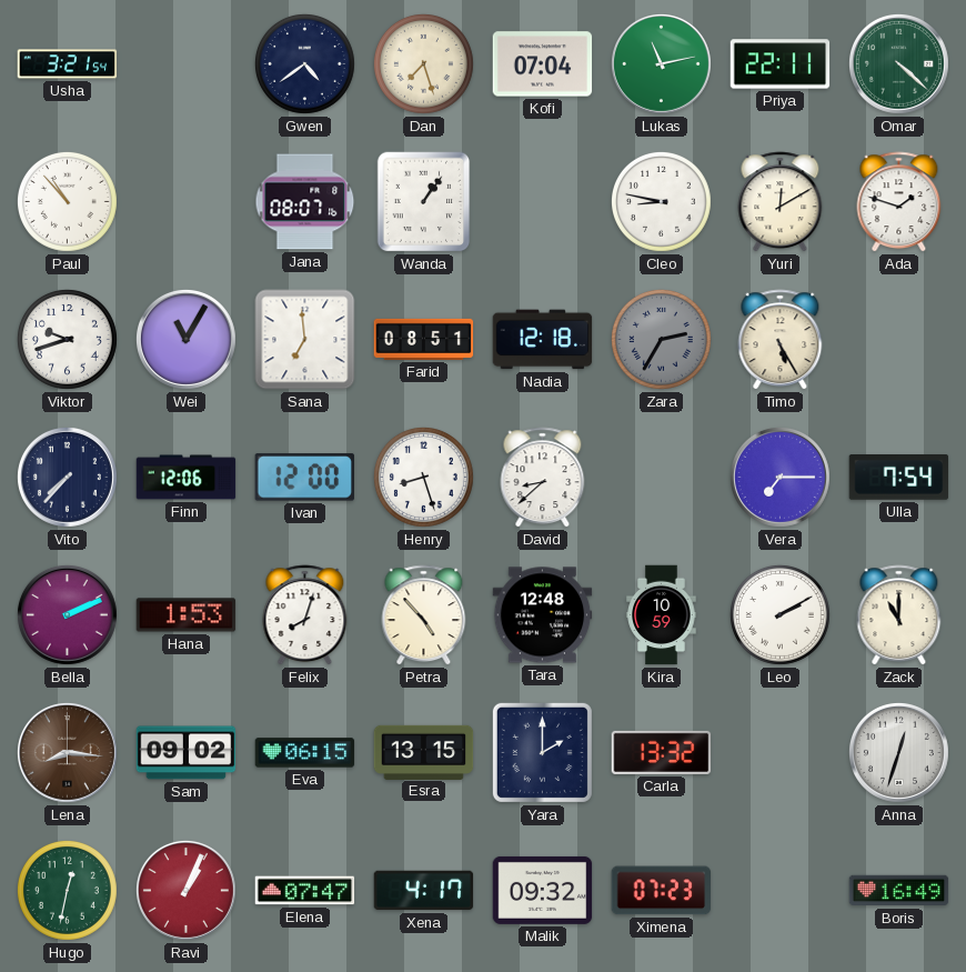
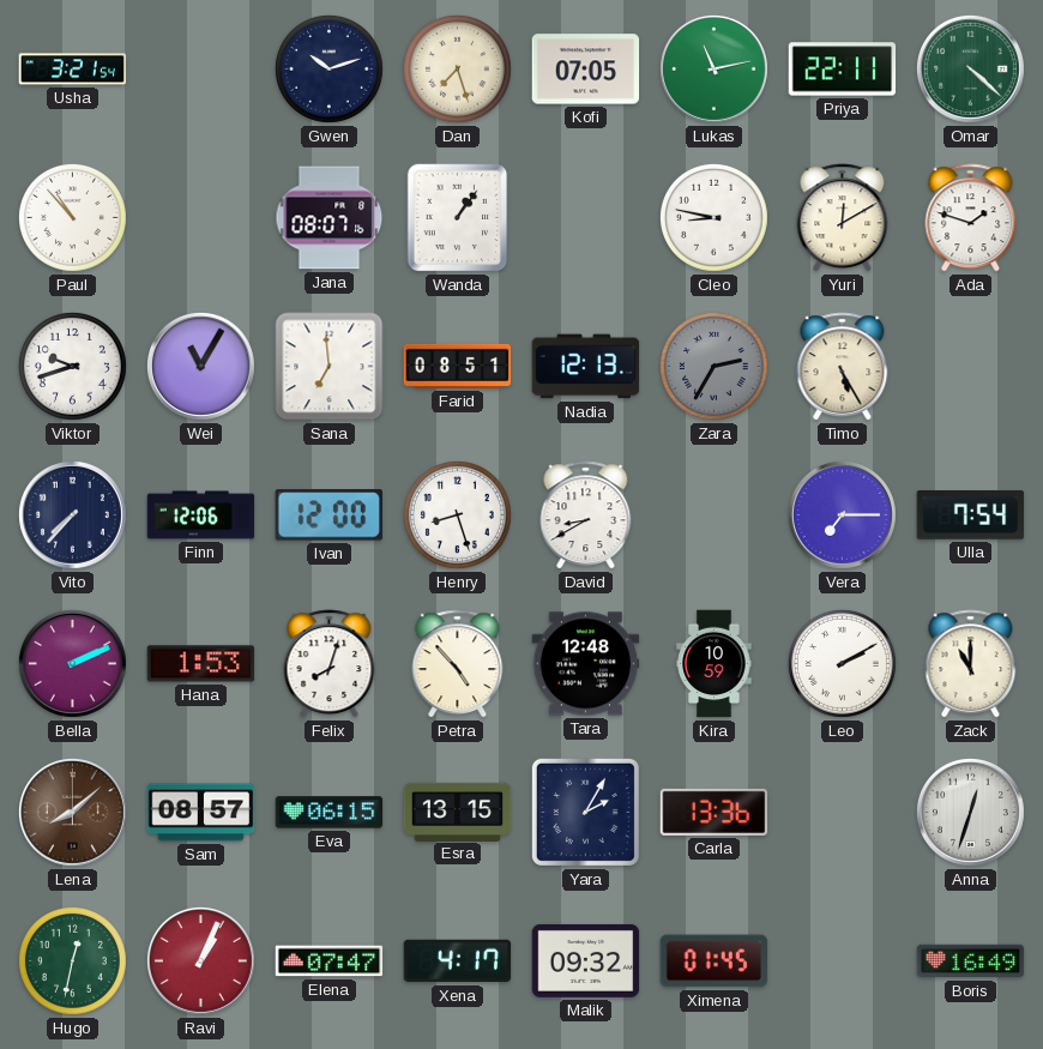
Gwen: 4:39 -> 10:12 (328, 68)
Kofi: 07:04 -> 07:05 (586, 70)
Nadia: 12:18 -> 12:13 (586, 367)
David: 8:38 -> 8:40 (586, 516)
Lena: 8:16 -> 8:08 (72, 812)
Sam: 09:02 -> 08:57 (201, 813)
Yara: 2:00 -> 2:05 (585, 812)
Carla: 13:32 -> 13:36 (715, 812)
Ximena: 07:23 -> 01:45 (715, 961)
